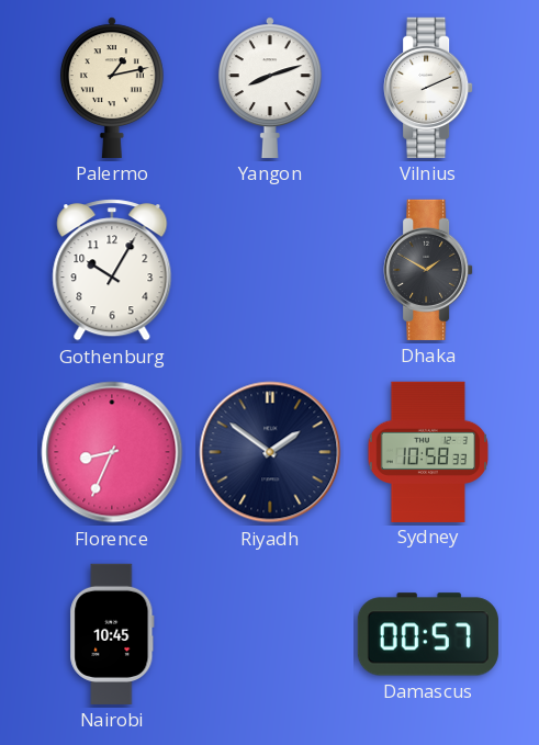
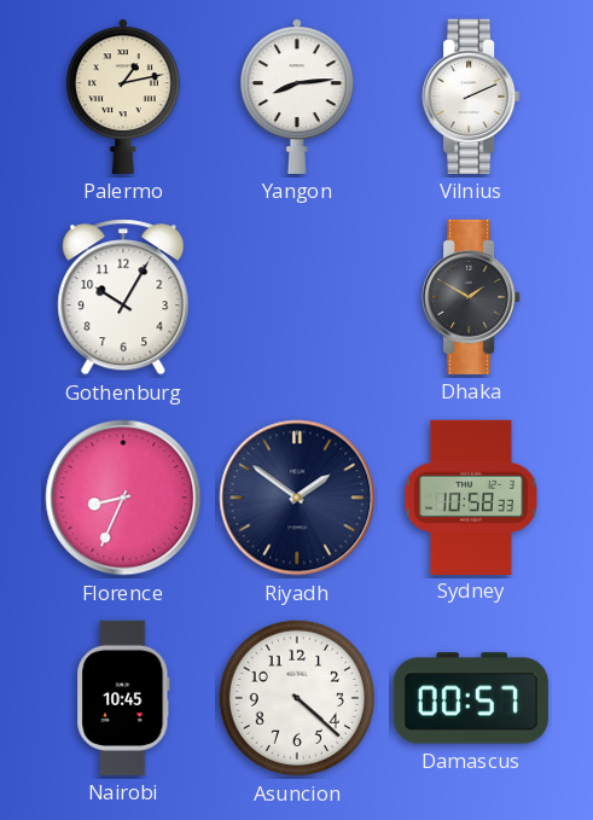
Yangon: 8:12 -> 8:14 (297, 97)
Asuncion: none -> 4:22 (297, 698)
